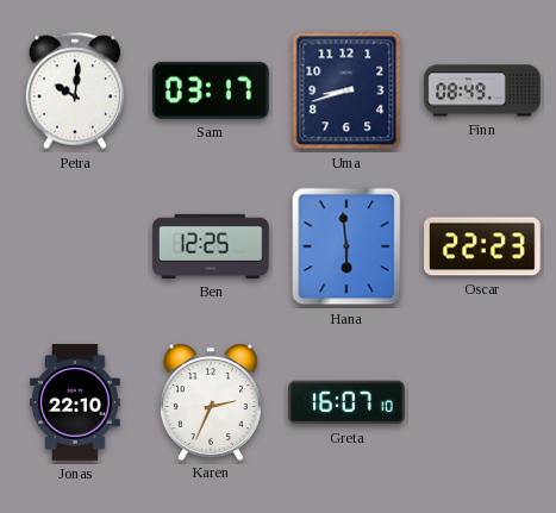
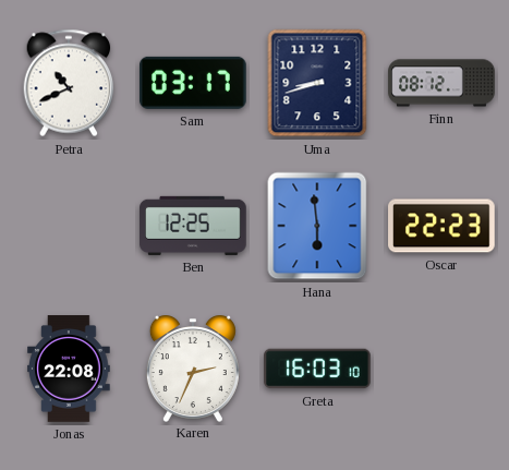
Petra: 10:01 -> 10:41 (69, 83)
Finn: 08:49 -> 08:12 (441, 83)
Jonas: 22:10 -> 22:08 (69, 369)
Greta: 16:07 -> 16:03 (317, 369)
